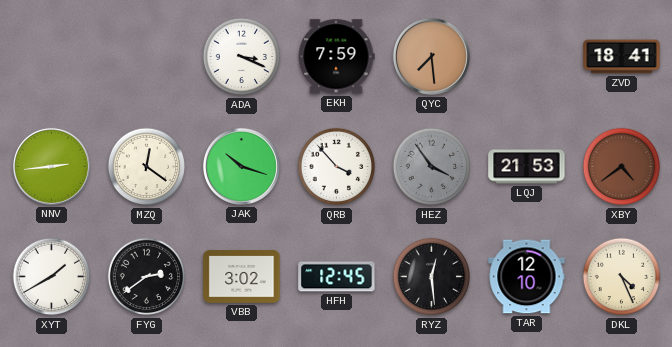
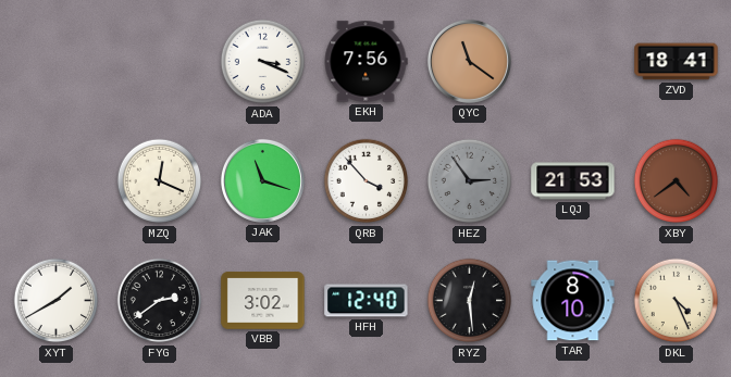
EKH: 7:59 -> 7:56 (365, 62)
QYC: 7:29 -> 11:21 (469, 61)
NNV: 2:44 -> none (51, 166)
MZQ: 12:21 -> 12:19 (160, 181)
JAK: 10:18 -> 11:18 (262, 180)
HEZ: 3:54 -> 2:54 (470, 181)
HFH: 12:45 -> 12:40 (367, 301)
TAR: 12:10 -> 8:10 (573, 301)
